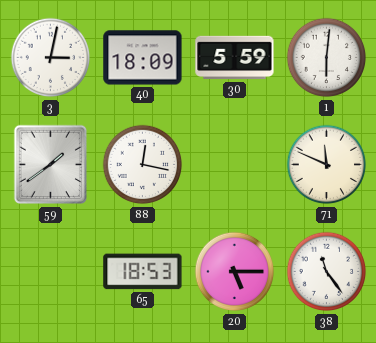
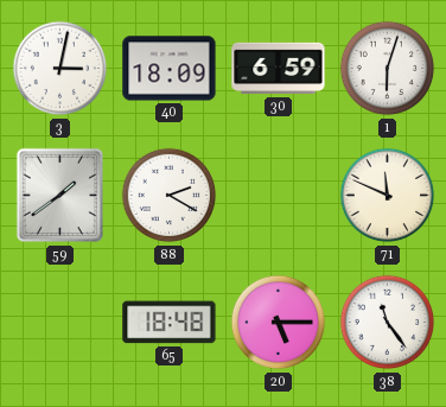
30: 5:59 -> 6:59 (279, 69)
1: 6:01 -> 6:03 (388, 69)
88: 12:17 -> 2:20 (170, 196)
65: 18:53 -> 18:48 (170, 323)
